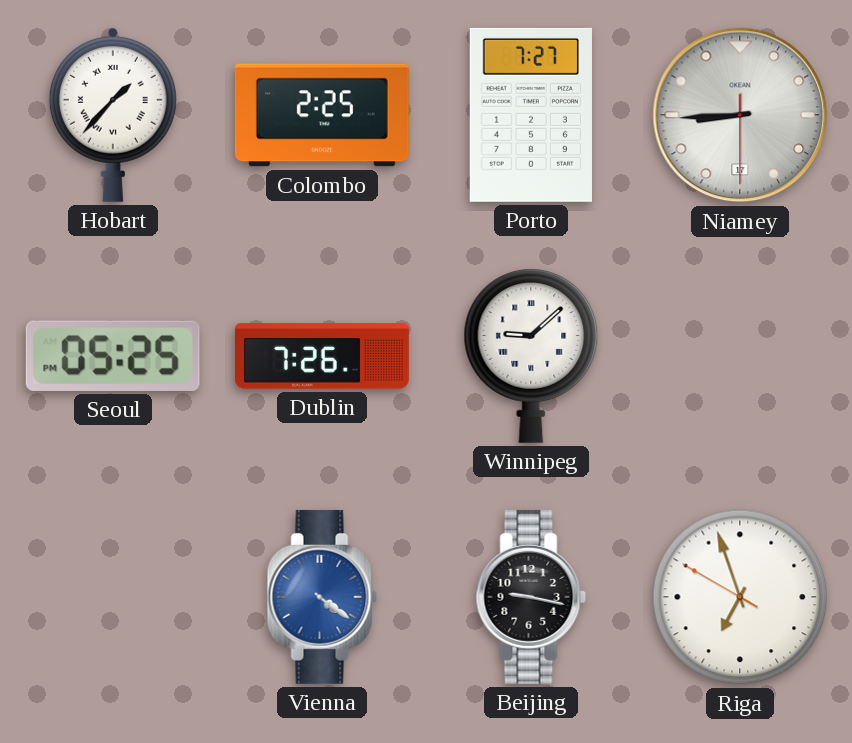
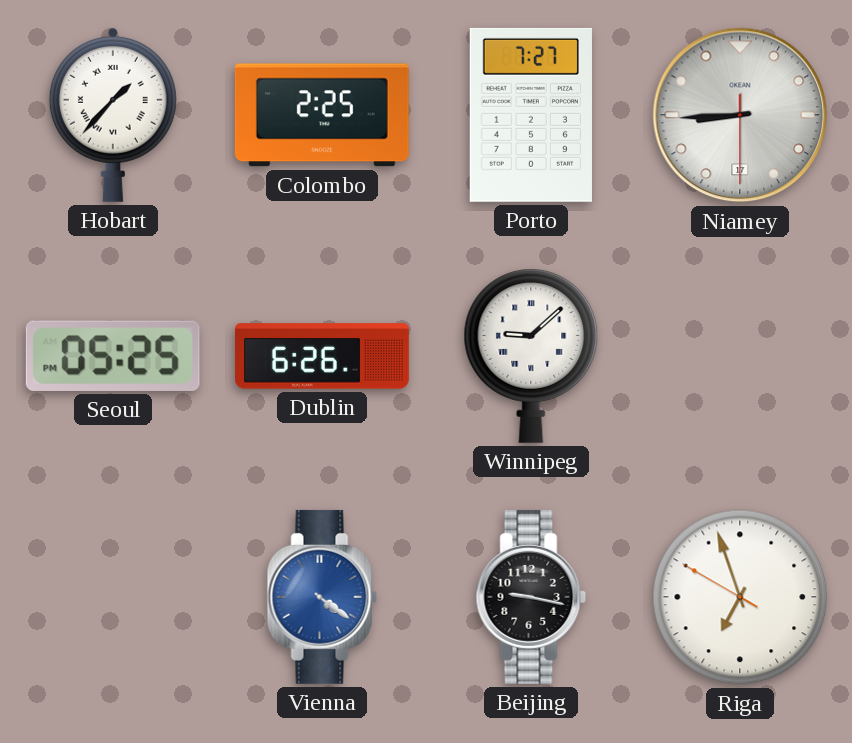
Dublin: 7:26 -> 6:26 (322, 356)
